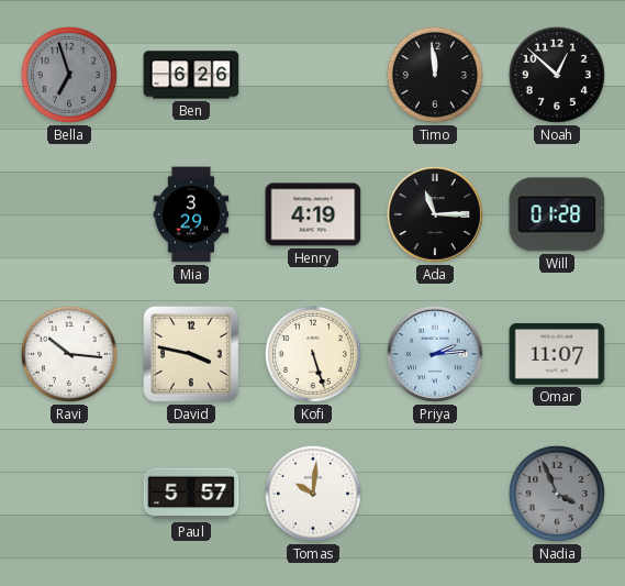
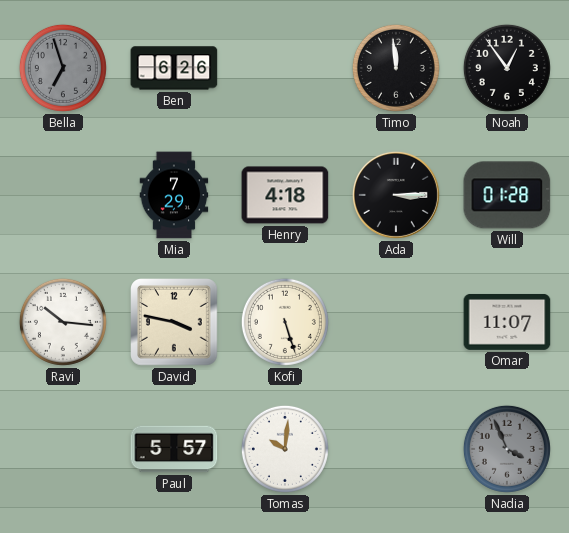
Noah: 12:52 -> 12:54 (507, 68)
Mia: 3:29 -> 7:29 (174, 195)
Henry: 4:19 -> 4:18 (285, 195)
Ada: 11:15 -> 3:15 (396, 195)
Priya: 2:14 -> none (435, 354)
